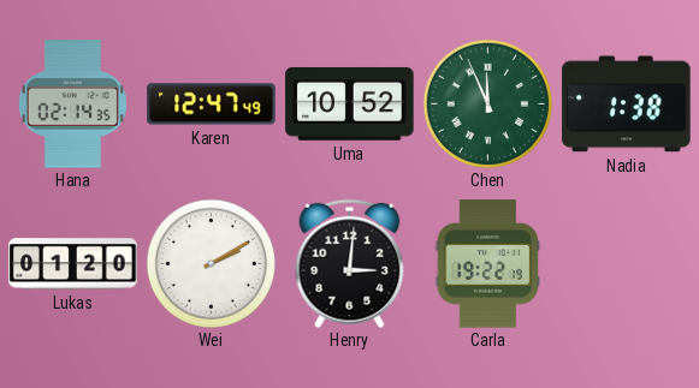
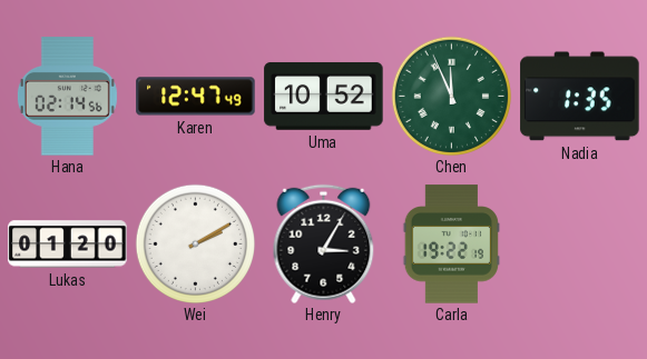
Hana: 02:14:35 -> 02:14:56 (67, 97)
Nadia: 1:38 -> 1:35 (580, 97)
Henry: 3:01 -> 3:05 (324, 243)
